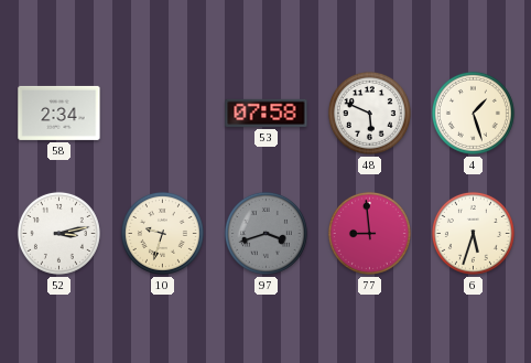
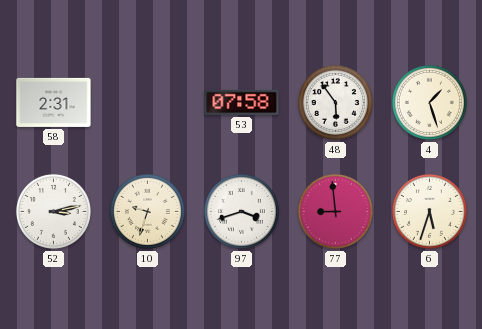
58: 2:34 -> 2:31 (54, 102)
48: 5:49 -> 5:54 (335, 102)
97 dial: grey -> white (241, 211)
